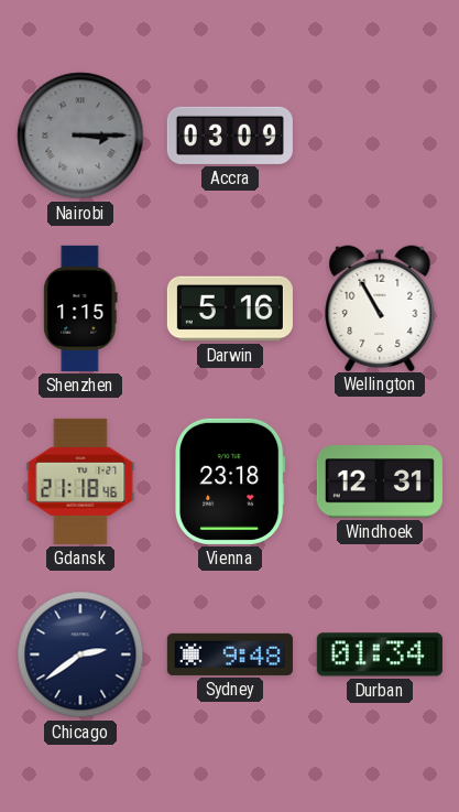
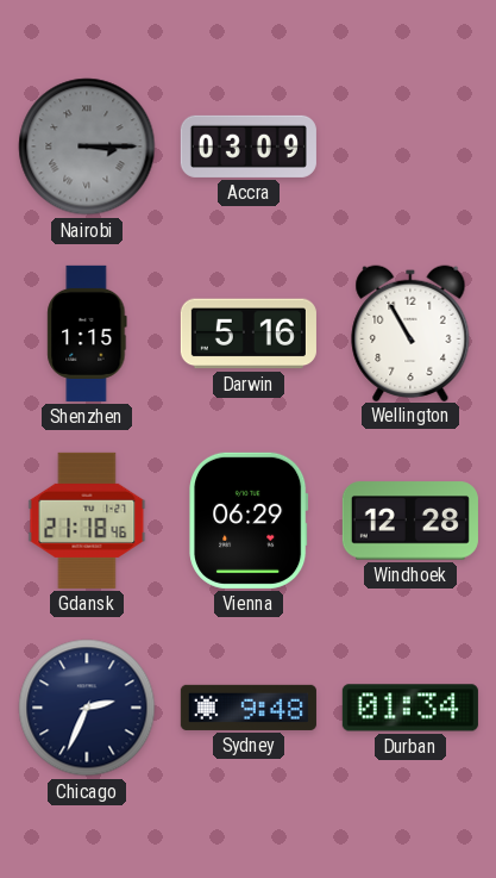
Vienna: 23:18 -> 06:29 (249, 521)
Windhoek: 12:31 -> 12:28 (410, 521)
Chicago: 2:39 -> 2:34 (87, 708)
